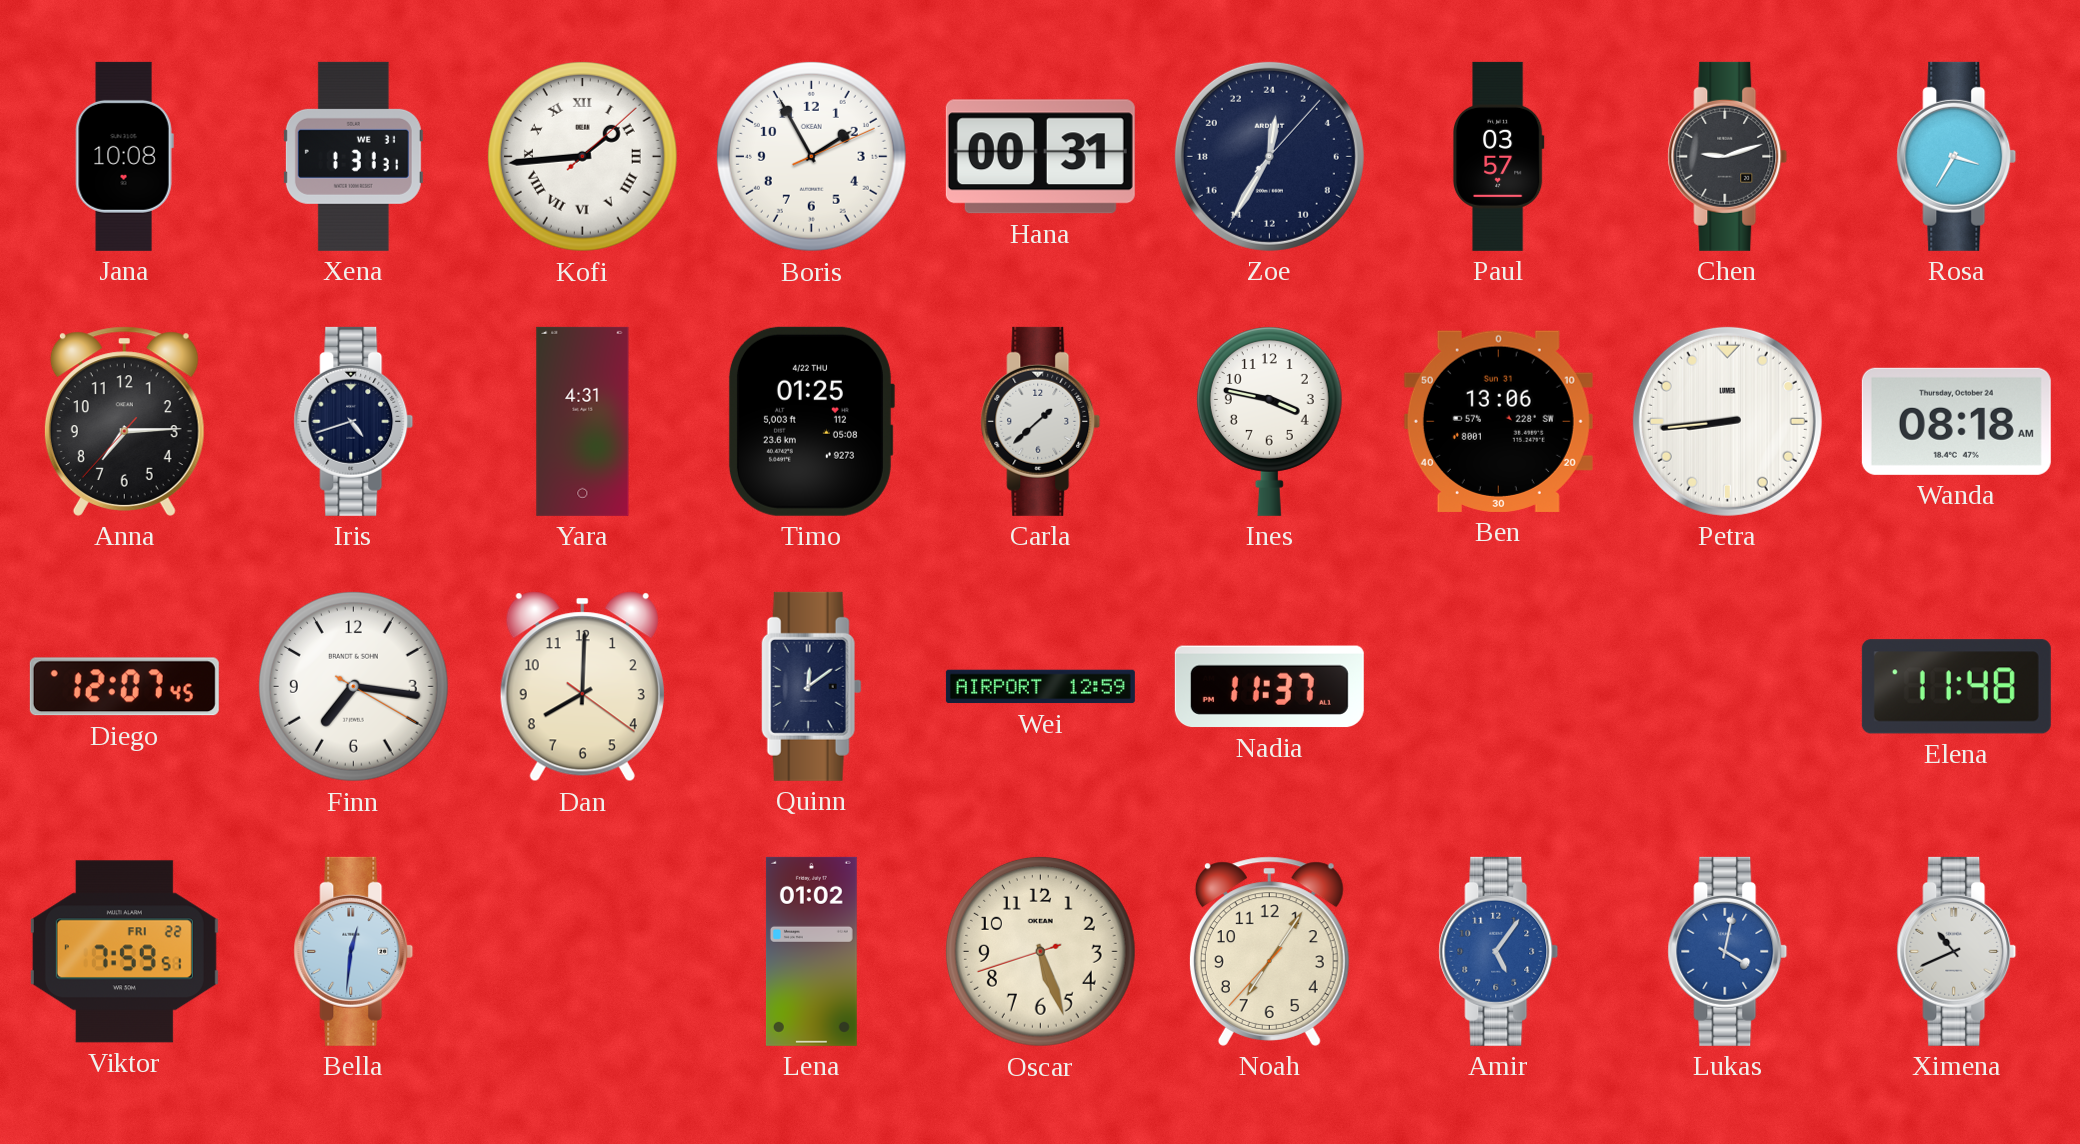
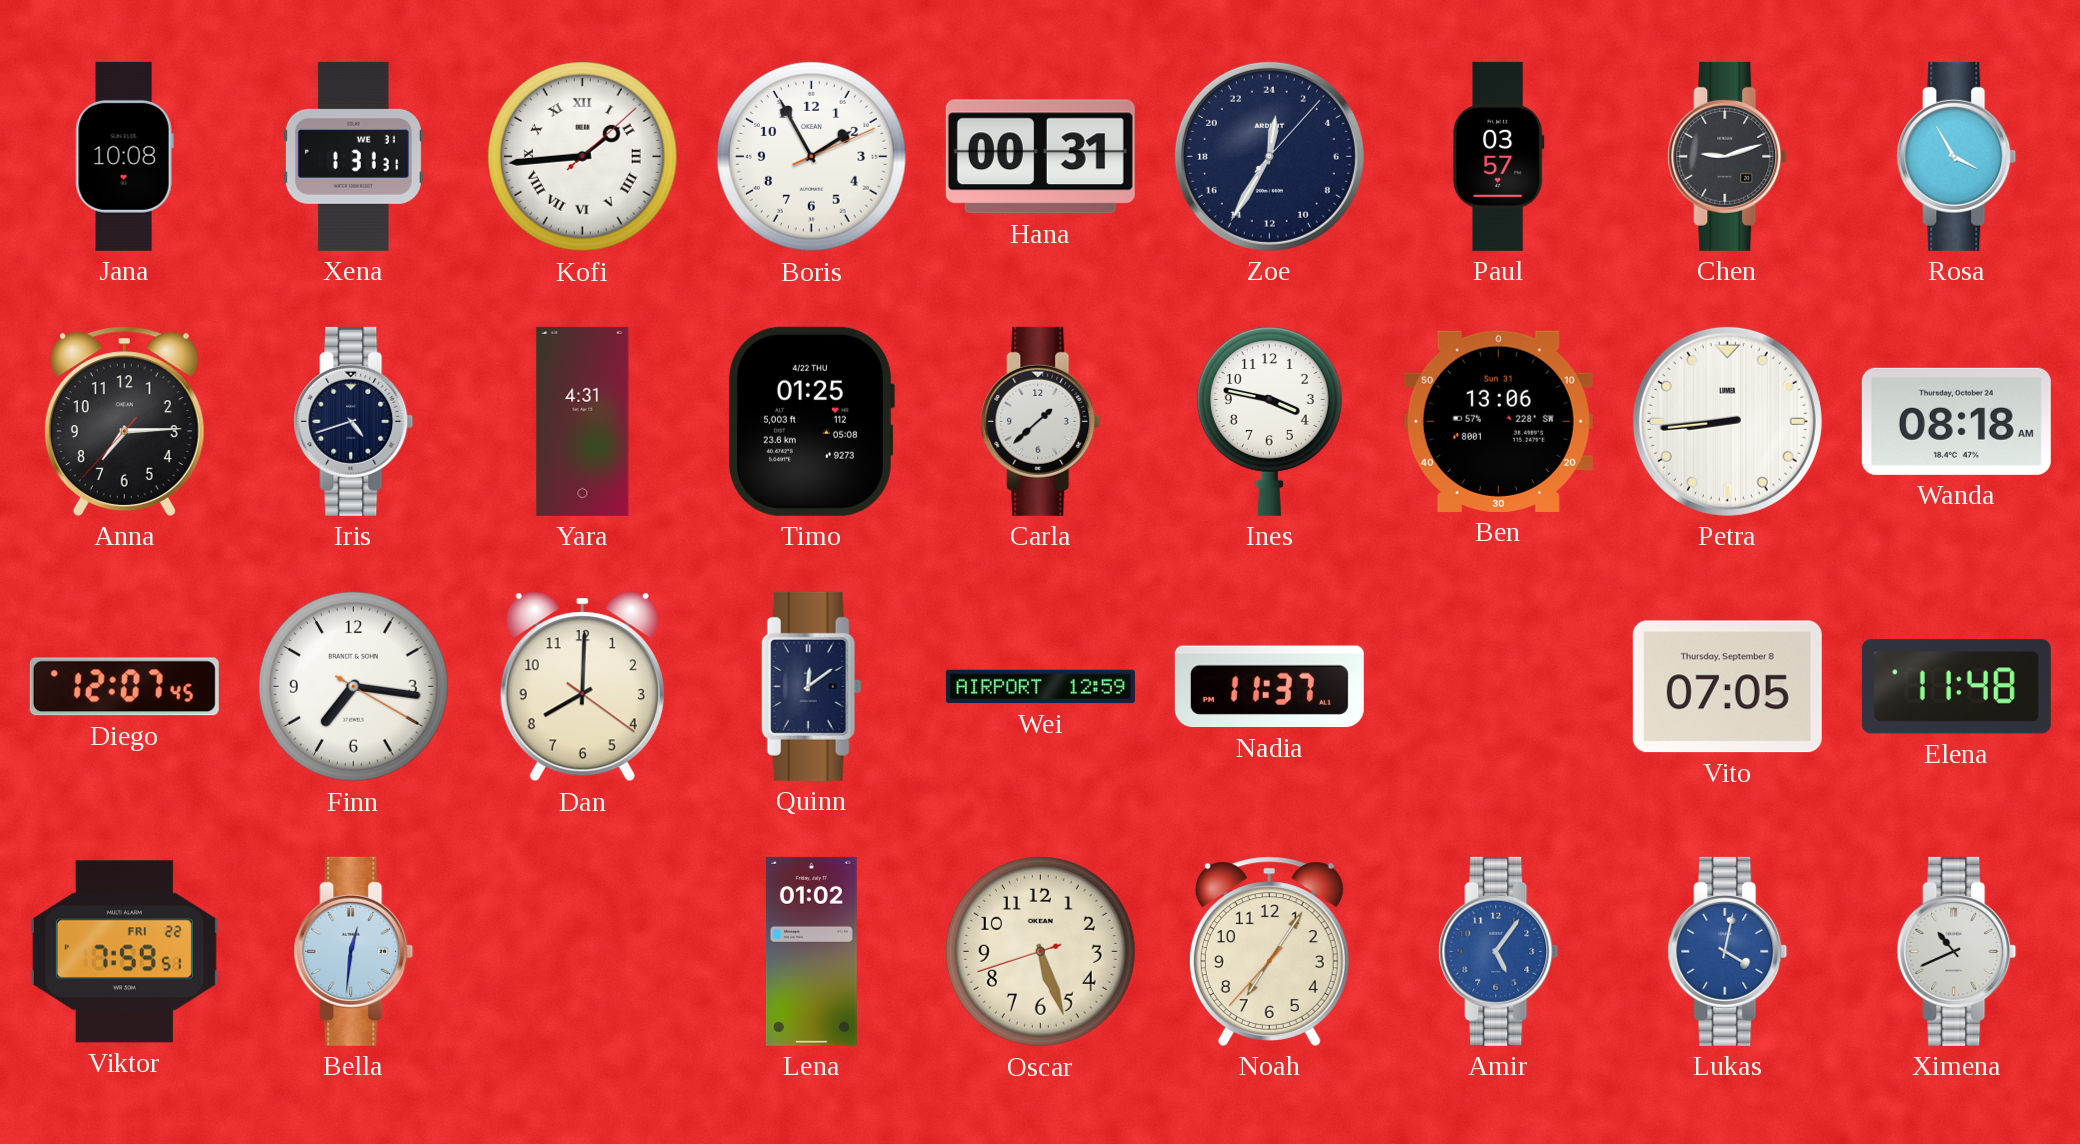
Rosa: 3:35 -> 3:55 (1957, 156)
Vito: none -> 07:05 (1727, 687)
